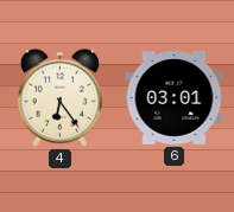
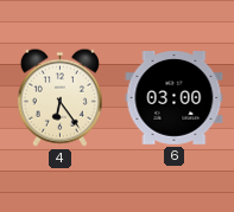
6: 03:01 -> 03:00 (175, 98)
